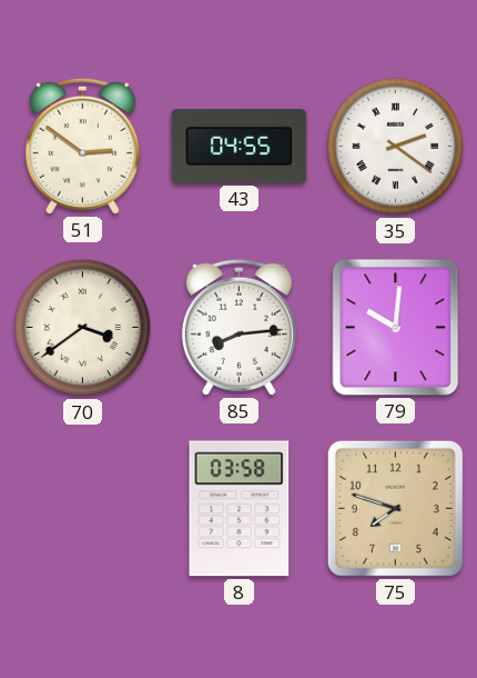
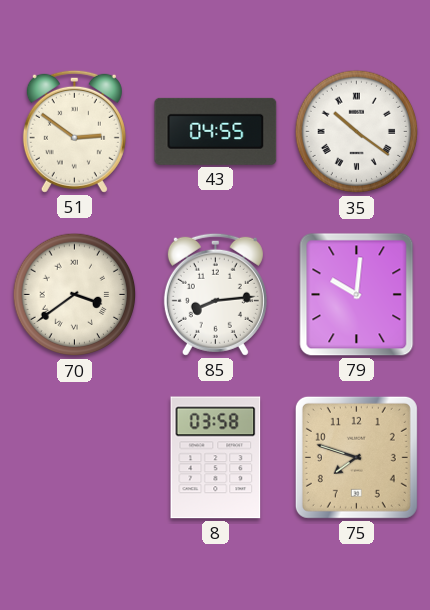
35: 2:21 -> 10:21 (357, 132)
